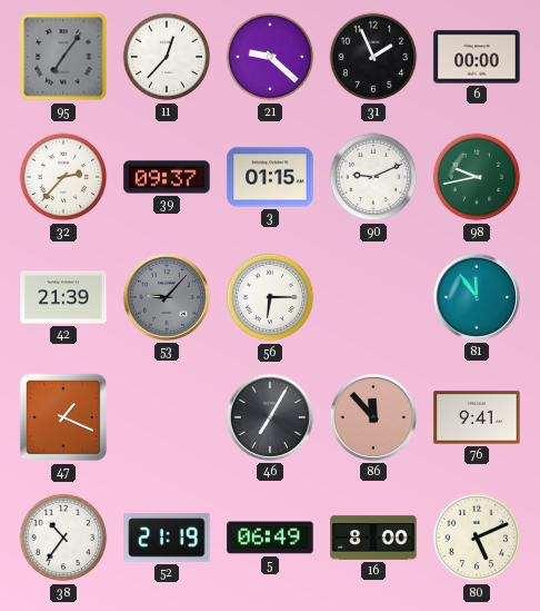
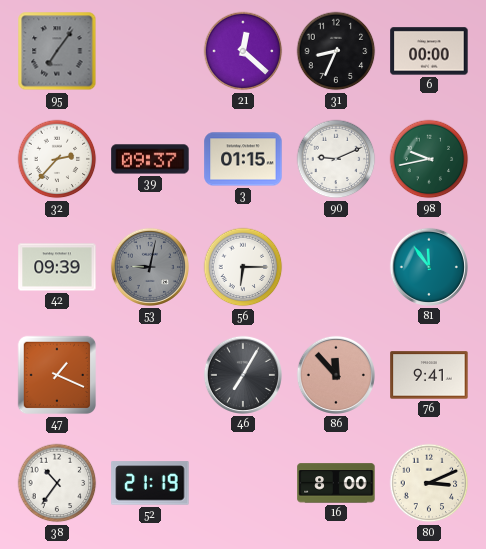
11: 12:37 -> none (167, 57)
21: 9:22 -> 12:22 (243, 51)
31: 1:56 -> 8:34 (336, 51)
42: 21:39 -> 09:39 (57, 267)
53: 9:07 -> 9:02 (150, 267)
5: 06:49 -> none (270, 538)
80: 5:11 -> 3:11 (429, 483)
